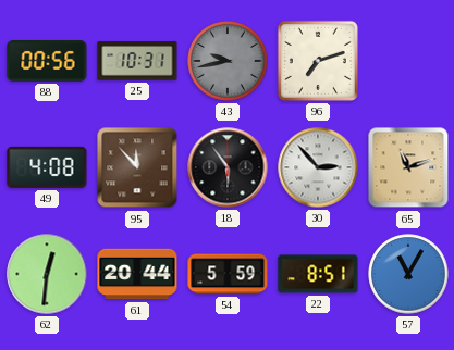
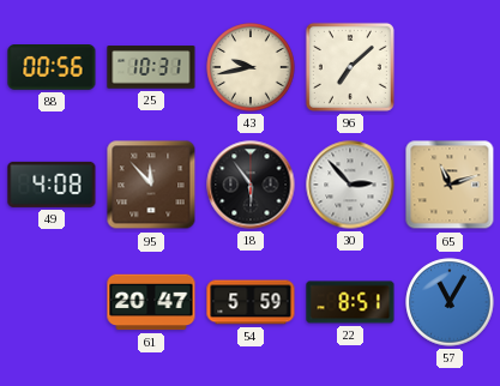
43 dial: grey -> cream (251, 67)
96: 7:12 -> 7:08 (350, 67)
62: 12:31 -> none (47, 274)
61: 20:44 -> 20:47 (151, 302)
